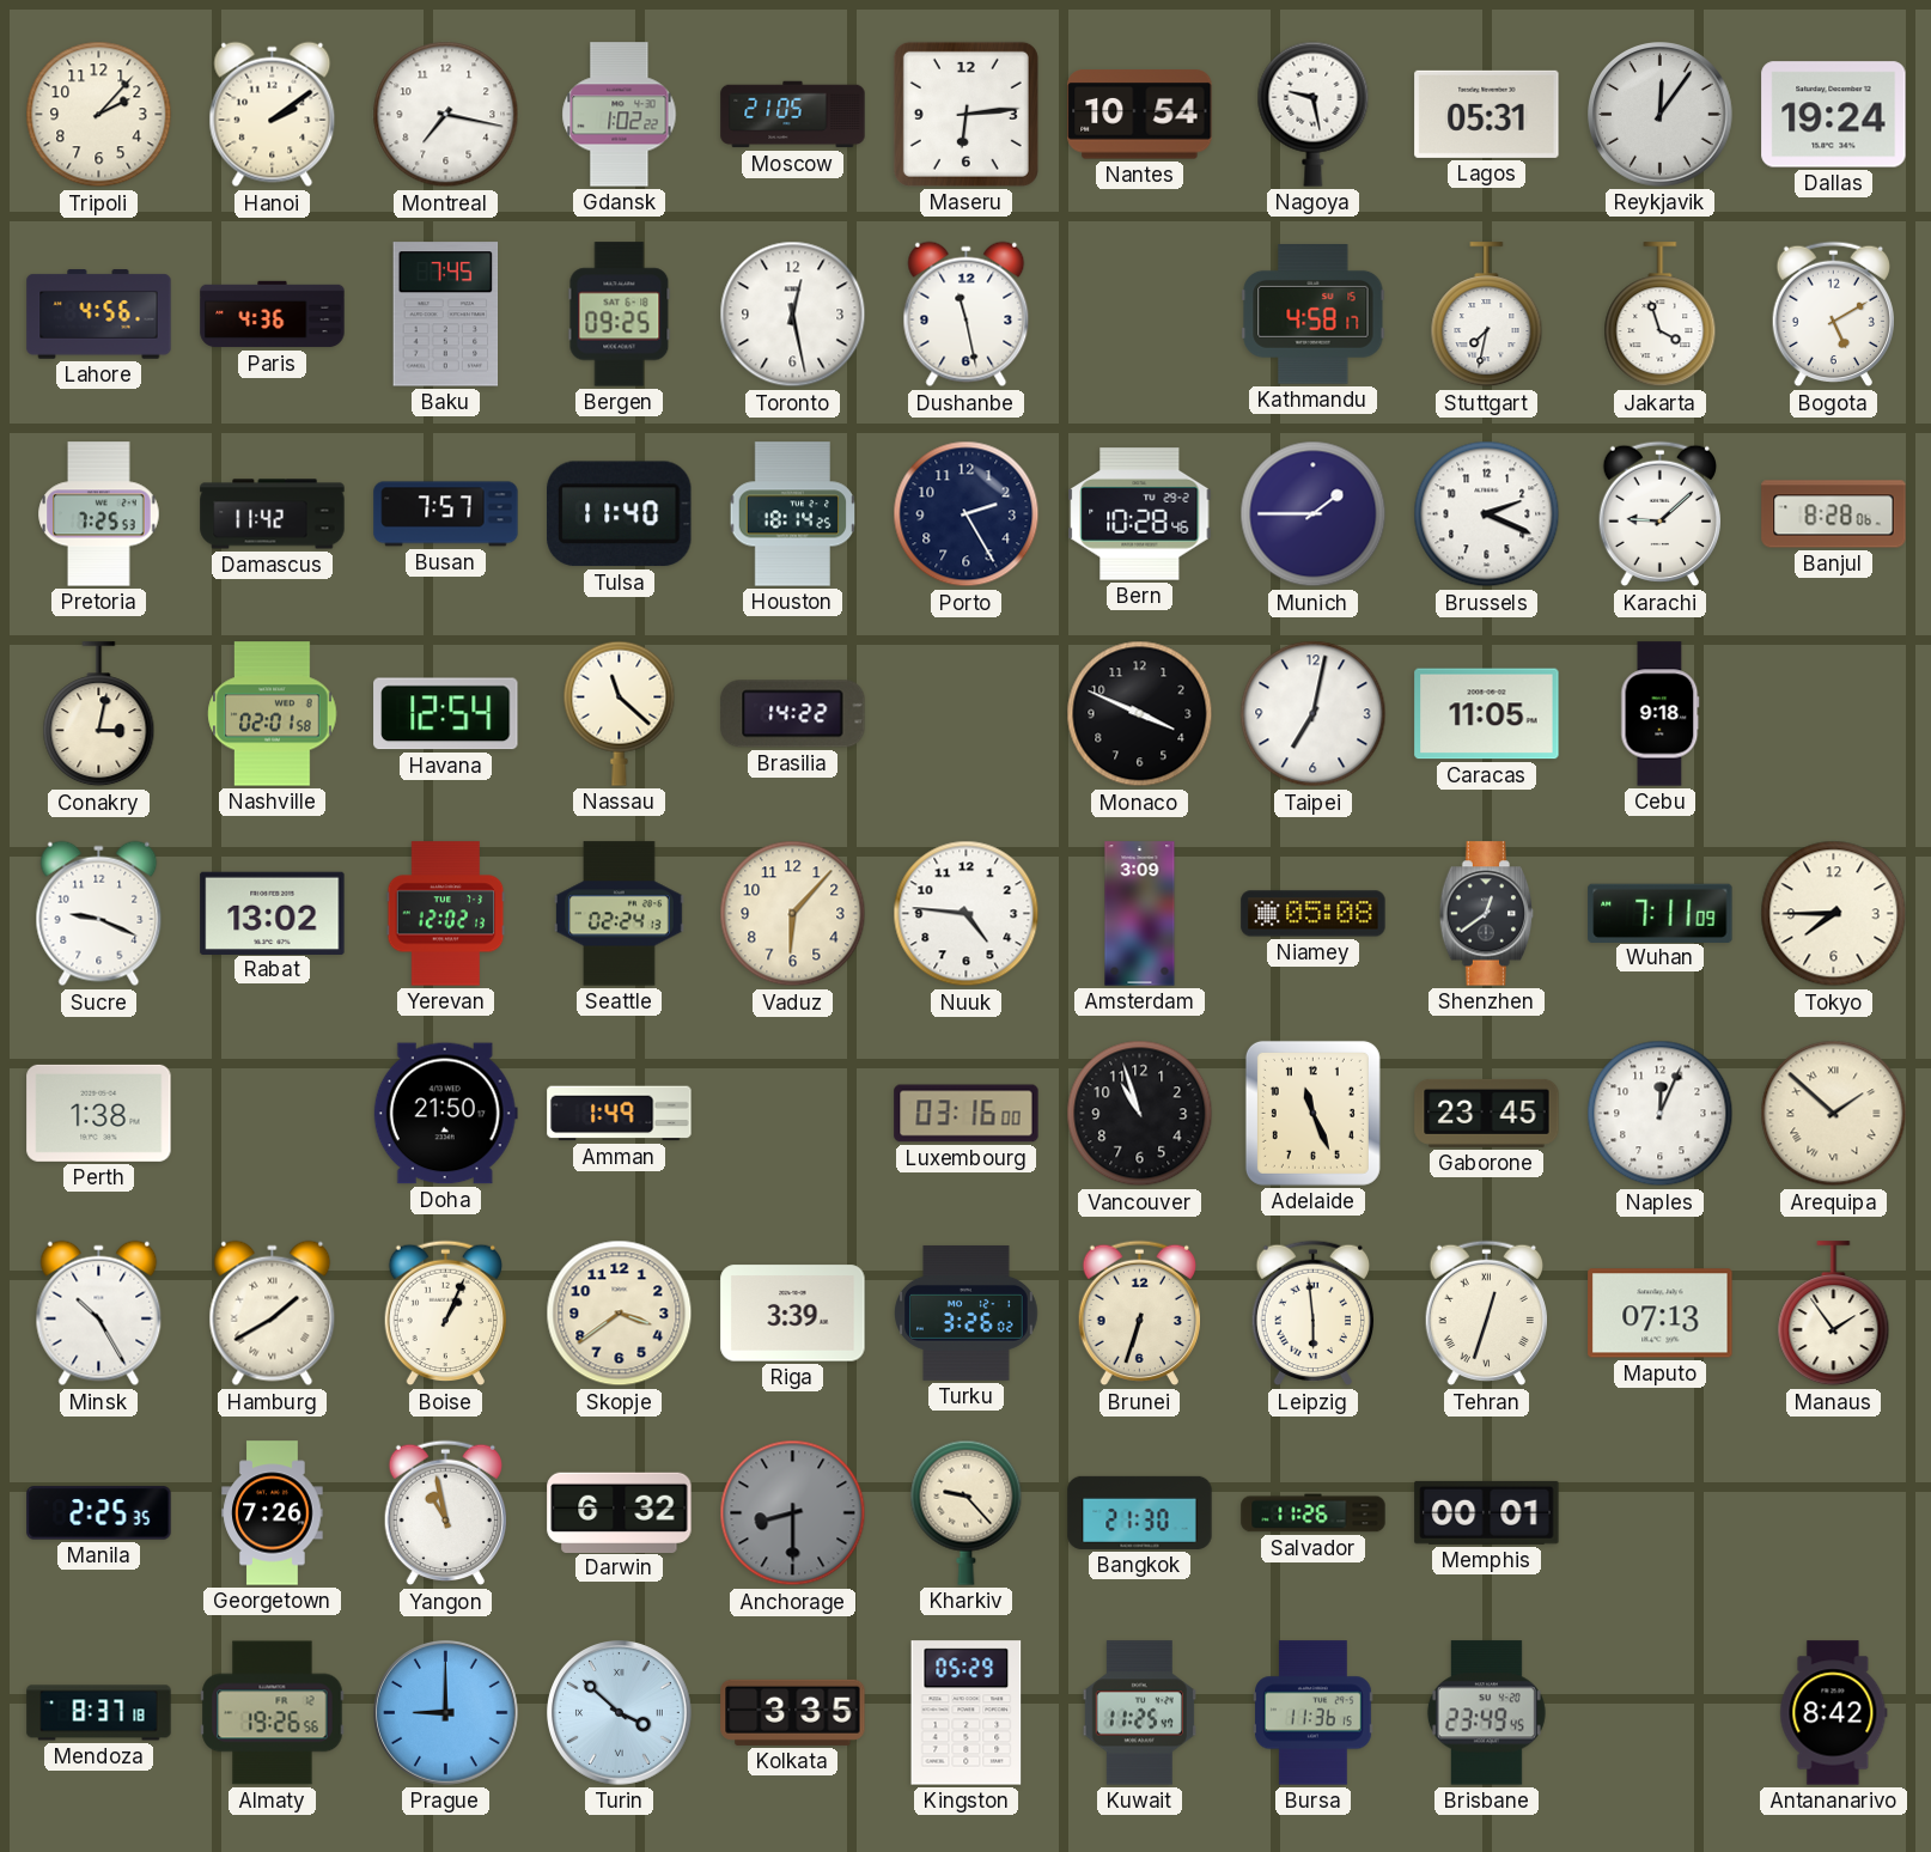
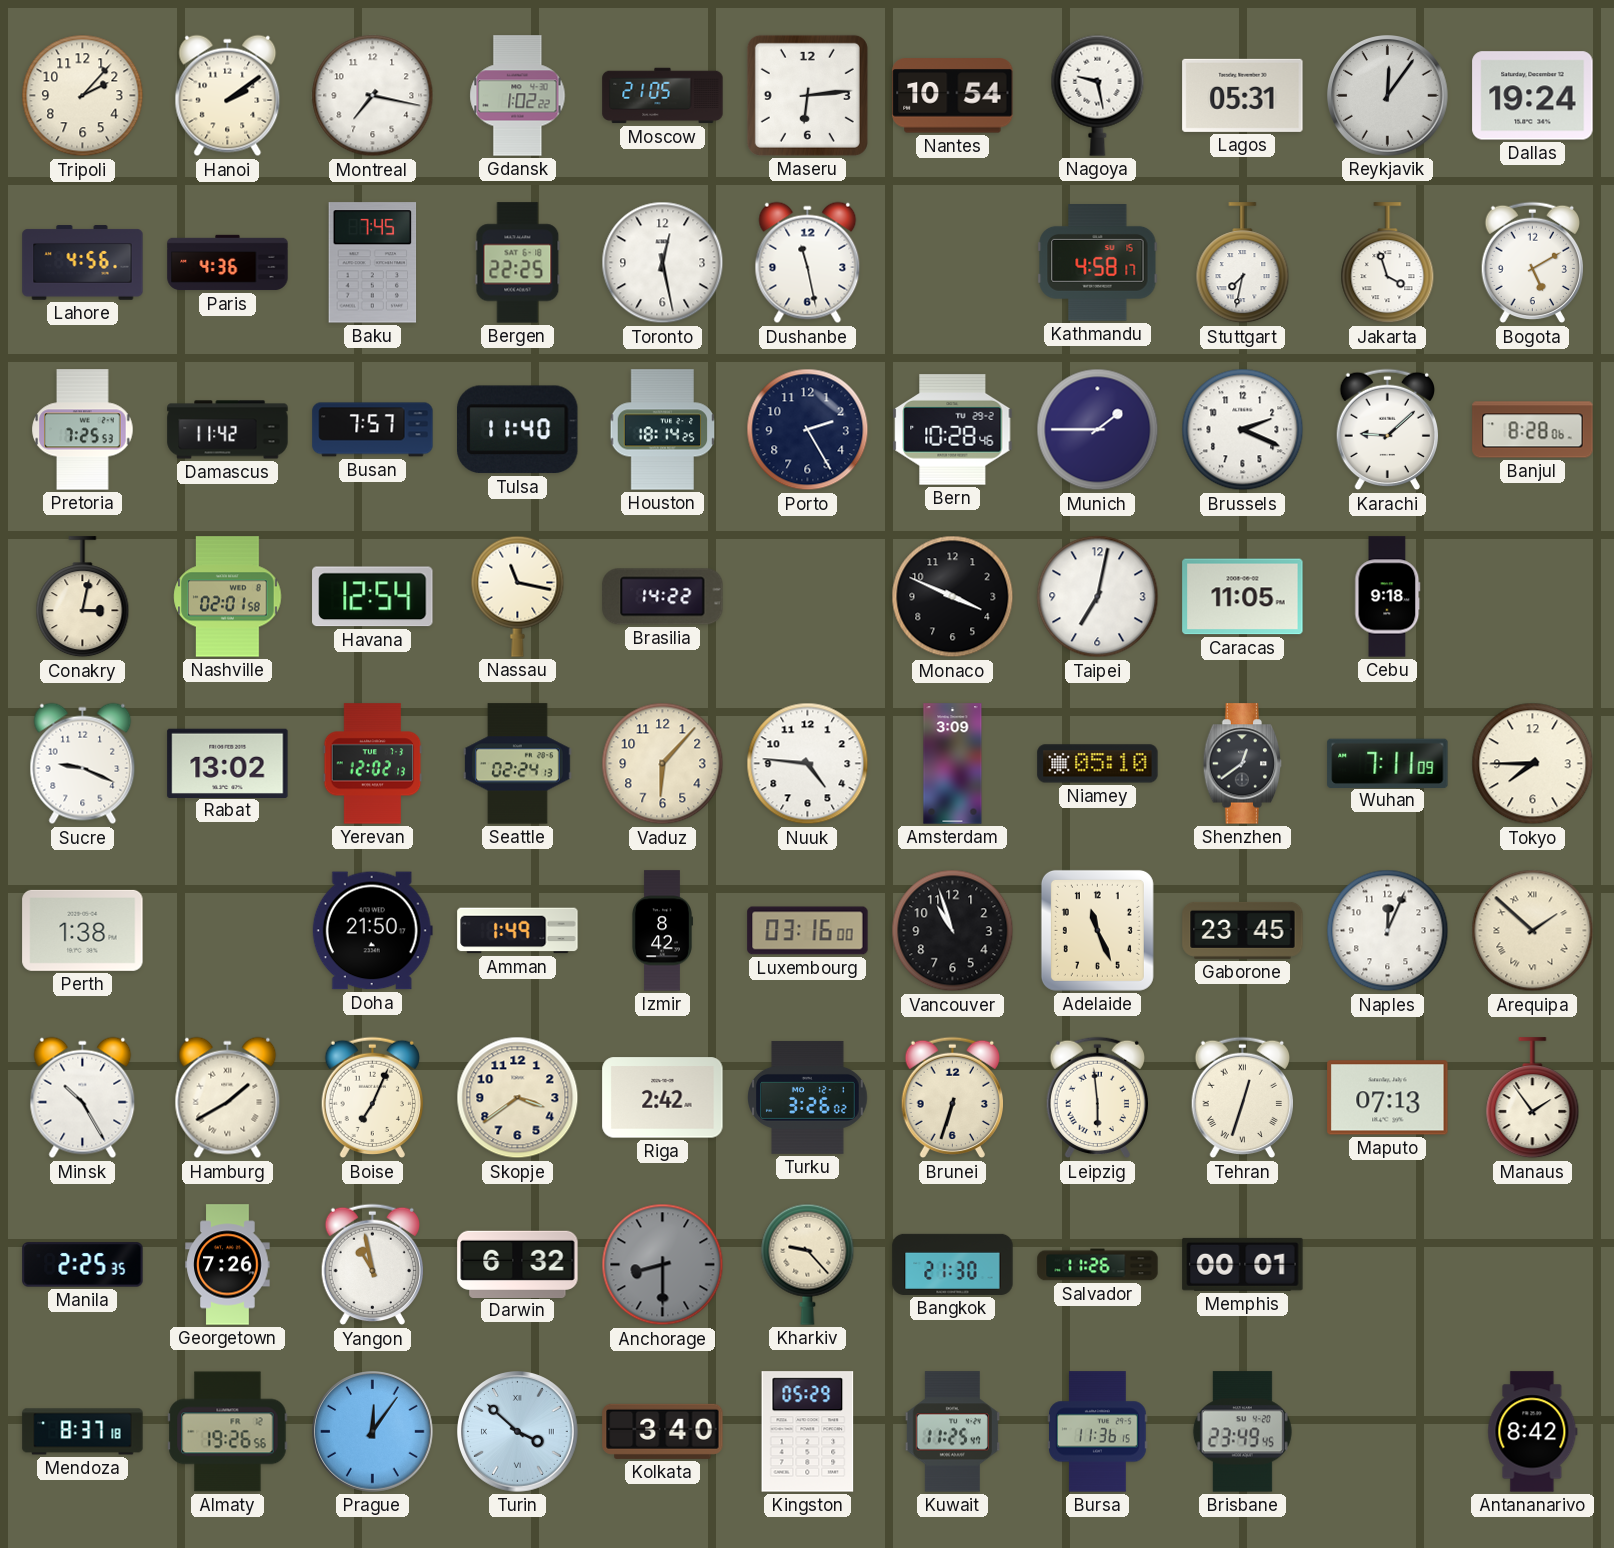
Bergen: 09:25 -> 22:25 (518, 263)
Nassau: 11:22 -> 11:17 (518, 596)
Niamey: 05:08 -> 05:10 (1098, 764)
Izmir: none -> 8:42 (662, 931)
Boise: 1:04 -> 7:04 (372, 1098)
Riga: 3:39 -> 2:42 (663, 1098)
Prague: 9:00 -> 12:06 (373, 1432)
Kolkata: 3:35 -> 3:40 (663, 1431)
